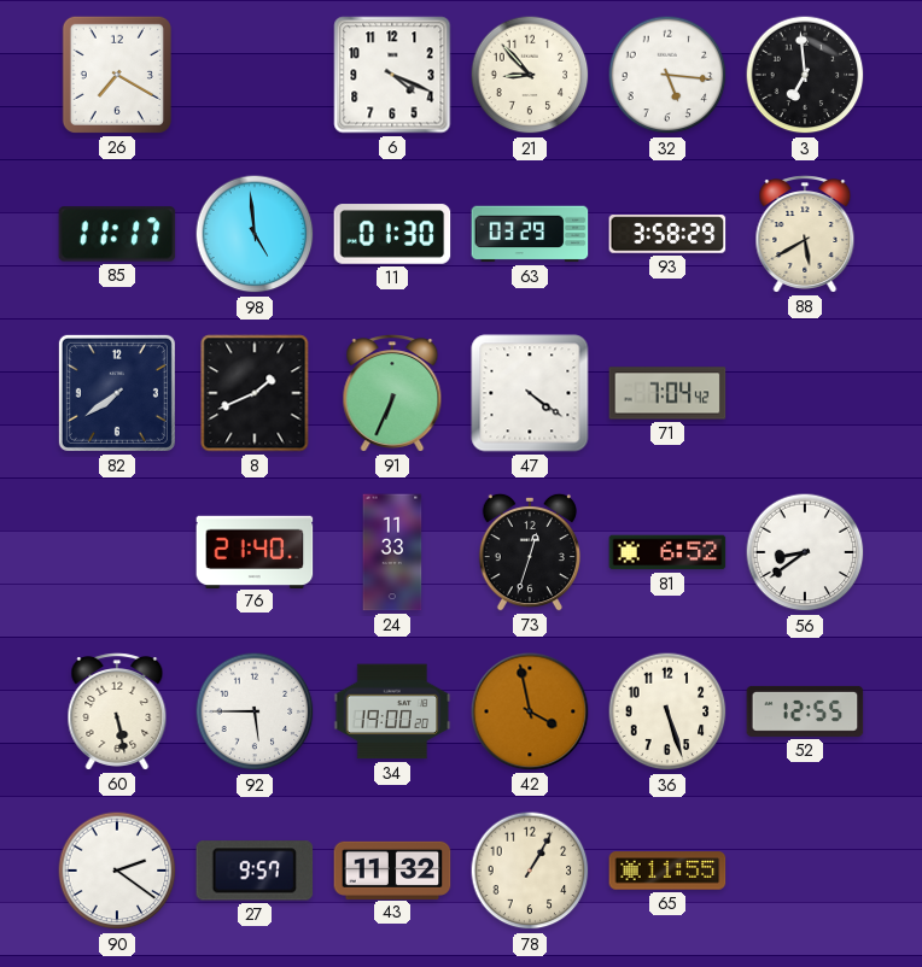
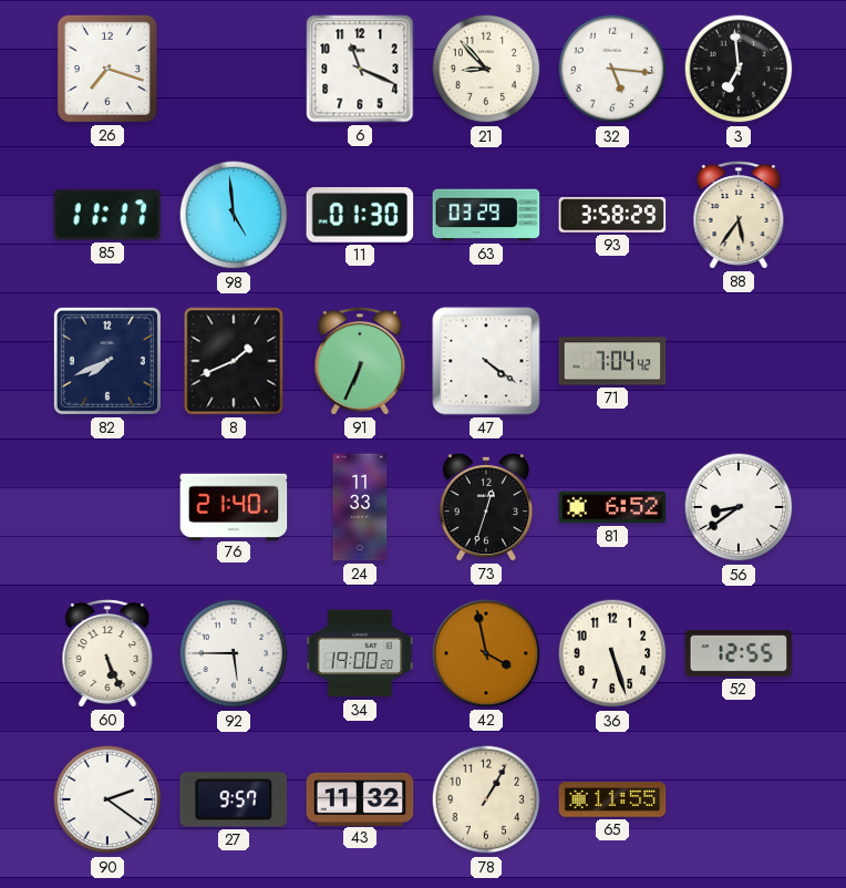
26: 7:20 -> 7:18 (107, 69)
6: 4:19 -> 11:19 (360, 69)
88: 5:40 -> 5:36 (739, 215)
82: 7:39 -> 7:41 (107, 361)
60: 5:28 -> 5:26 (107, 653)
